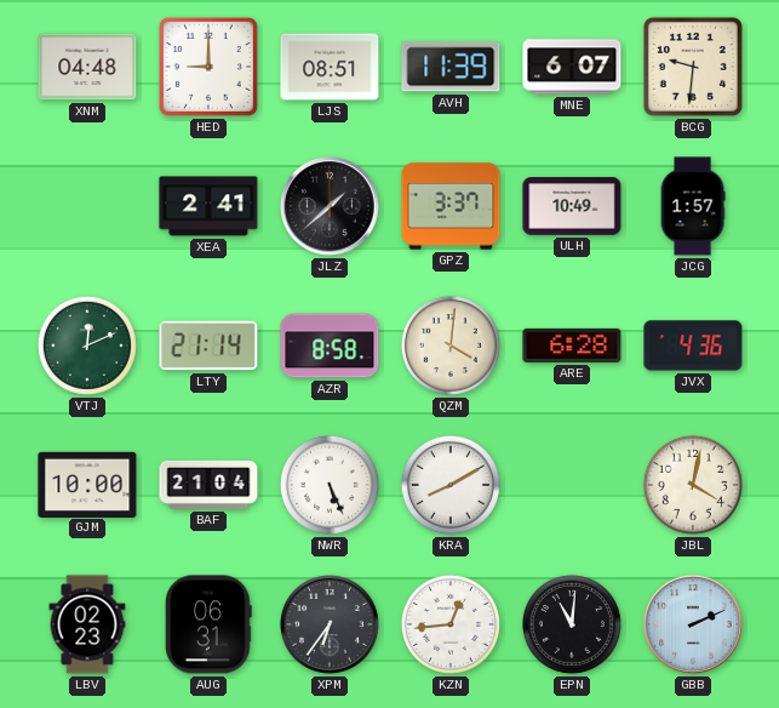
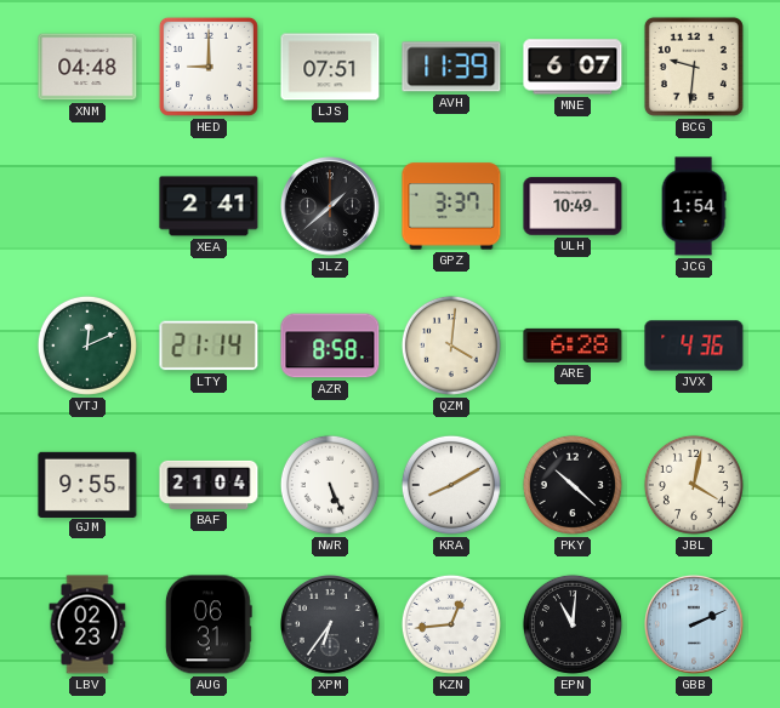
LJS: 08:51 -> 07:51 (330, 67)
JCG: 1:57 -> 1:54 (694, 206)
GJM: 10:00 -> 9:55 (87, 484)
PKY: none -> 10:22 (573, 485)
